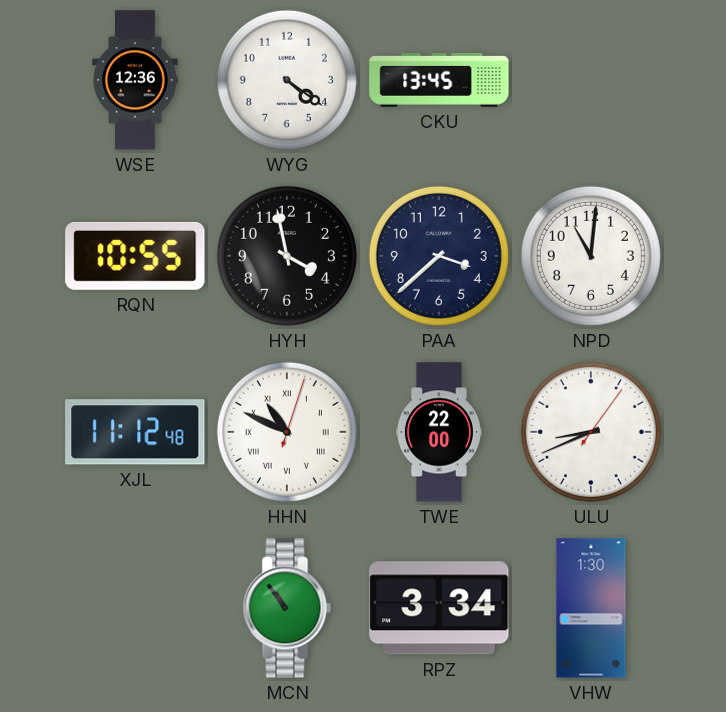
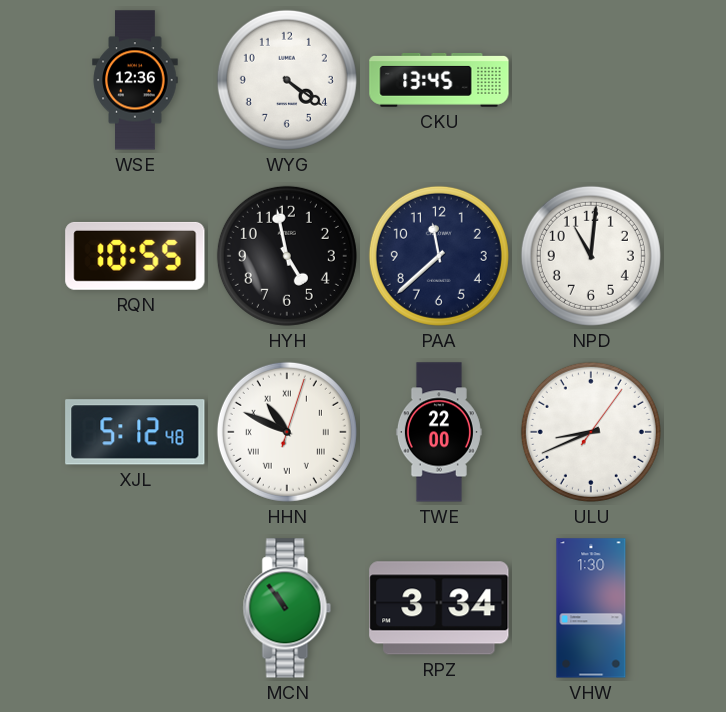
HYH: 3:58 -> 4:58 (287, 256)
PAA: 3:38 -> 11:38 (439, 256)
XJL: 11:12 -> 5:12 (135, 432)
